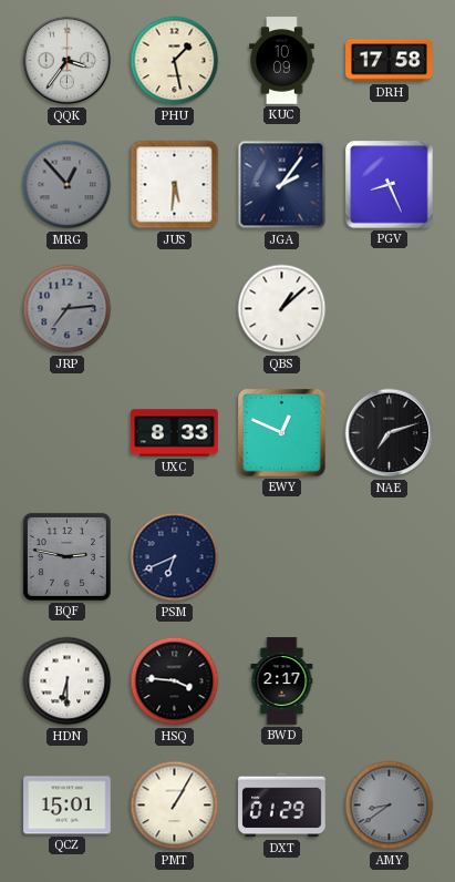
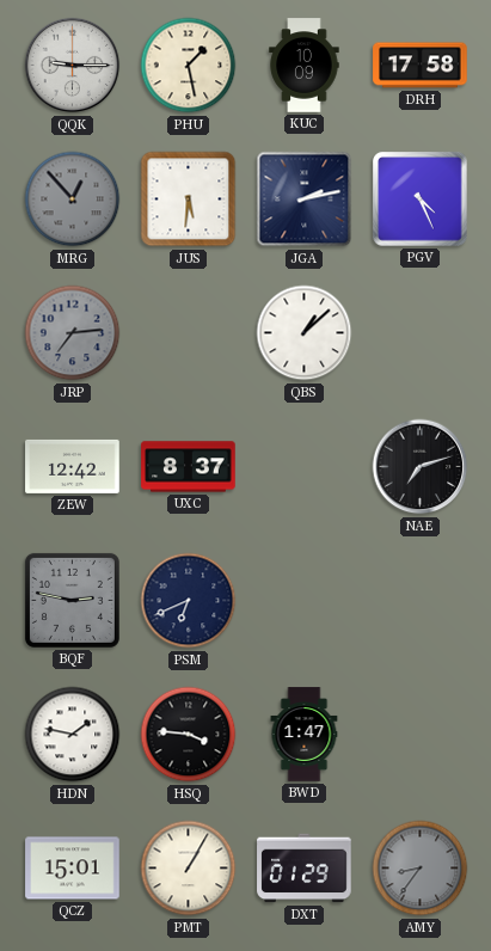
QQK: 3:36 -> 9:15 (73, 66)
JGA: 2:06 -> 2:13 (305, 200)
PGV: 8:26 -> 4:26 (421, 200)
ZEW: none -> 12:42 (73, 466)
UXC: 8:33 -> 8:37 (189, 467)
EWY: 12:49 -> none (282, 433)
HDN: 6:30 -> 1:47 (73, 735)
BWD: 2:17 -> 1:47 (305, 735)
AMY: 8:39 -> 8:36 (421, 869)
